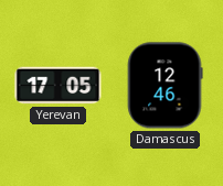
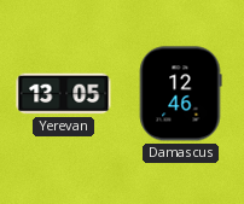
Yerevan: 17:05 -> 13:05 (64, 94)
